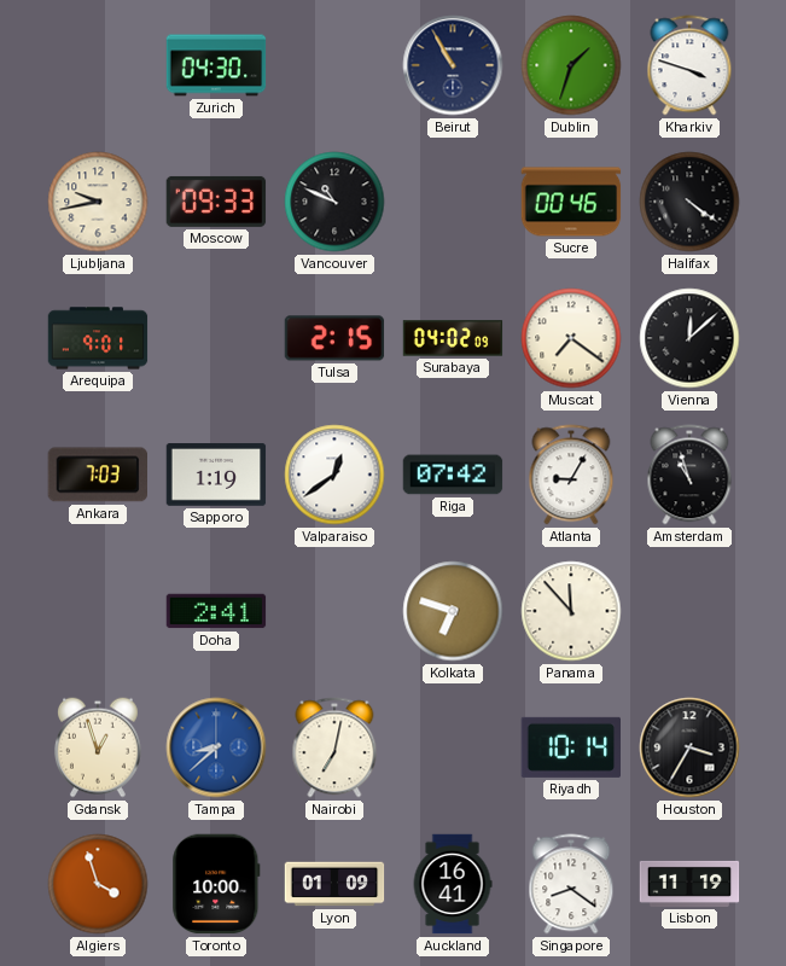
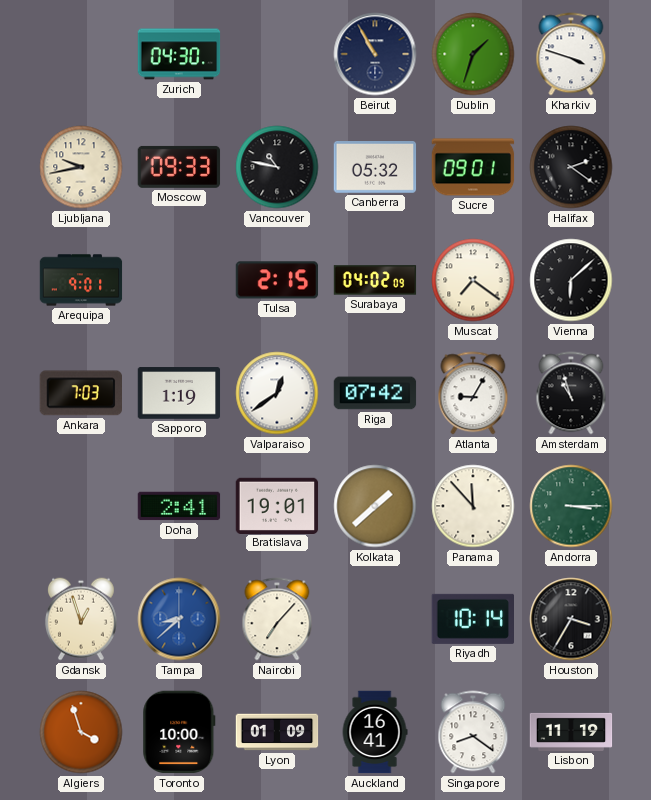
Vancouver: 10:49 -> 10:47 (277, 167)
Canberra: none -> 05:32 (375, 168)
Sucre: 00:46 -> 09:01 (473, 167)
Halifax: 4:21 -> 2:21 (571, 167)
Vienna: 12:08 -> 6:08 (571, 280)
Bratislava: none -> 19:01 (277, 505)
Kolkata: 6:48 -> 1:38 (375, 506)
Andorra: none -> 3:15 (571, 506)
Nairobi: 7:02 -> 7:07 (277, 619)
